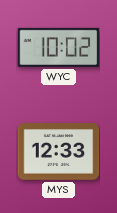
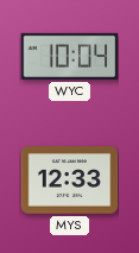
WYC: 10:02 -> 10:04 (69, 56)
